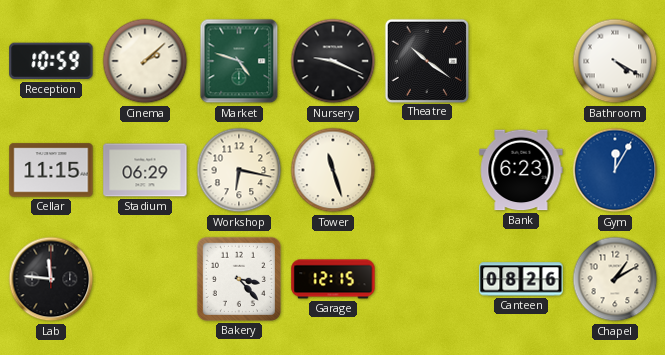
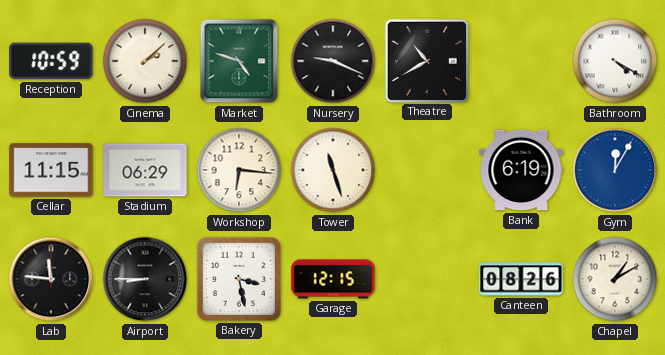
Theatre: 10:21 -> 10:40 (426, 60)
Workshop: 6:17 -> 6:16 (239, 170)
Bank: 6:23 -> 6:19 (521, 170)
Airport: none -> 8:45 (145, 279)
Bakery: 3:23 -> 3:28 (239, 279)
